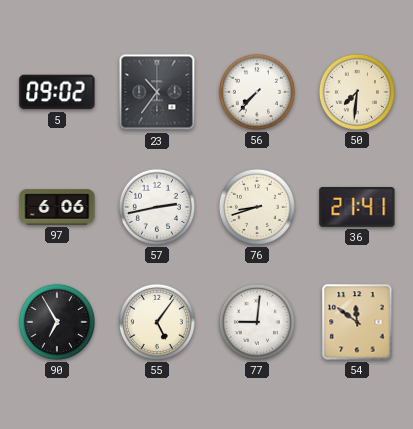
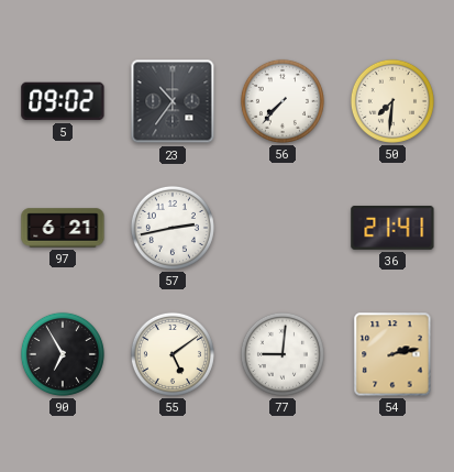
97: 6:06 -> 6:21 (63, 228)
76: 8:42 -> none (257, 207)
55: 5:06 -> 5:09 (173, 354)
54: 11:51 -> 2:13 (392, 354)
